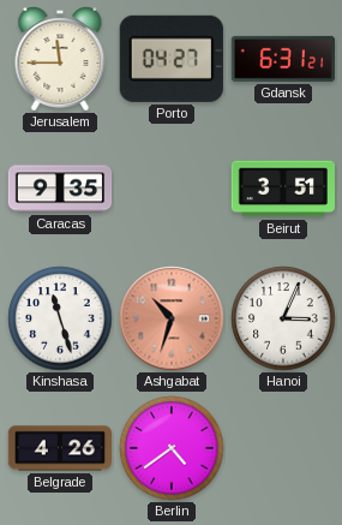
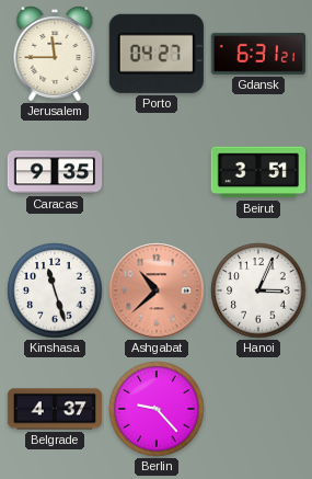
Ashgabat: 10:33 -> 10:38 (157, 290)
Belgrade: 4:26 -> 4:37 (54, 409)
Berlin: 4:39 -> 9:23 (157, 409)
